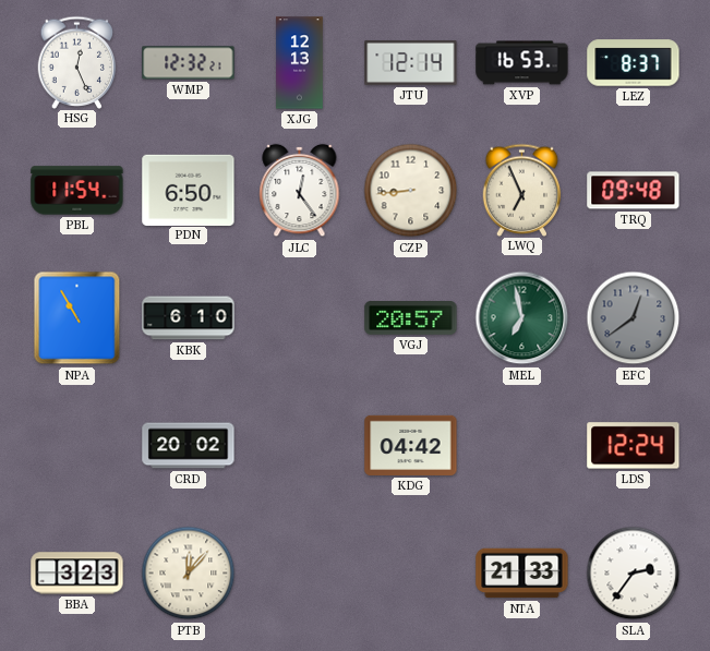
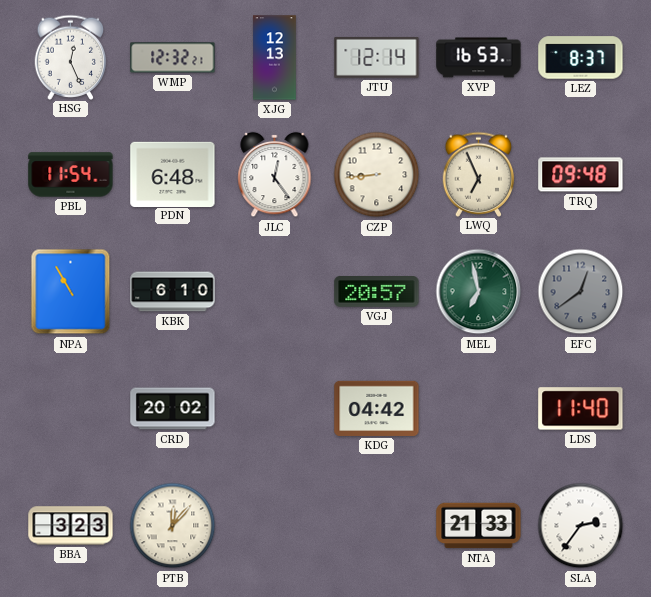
PDN: 6:50 -> 6:48 (173, 174)
LDS: 12:24 -> 11:40 (581, 409)
